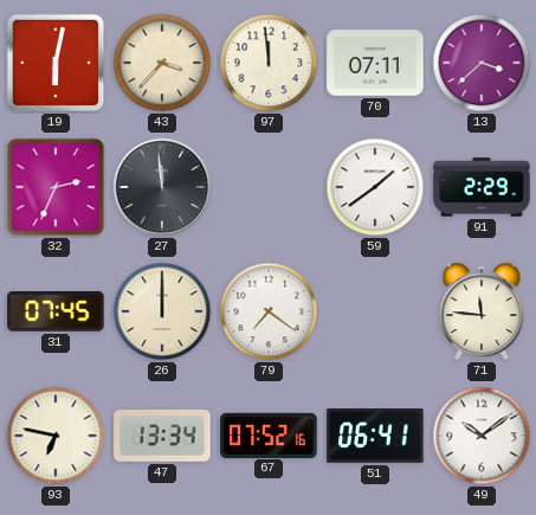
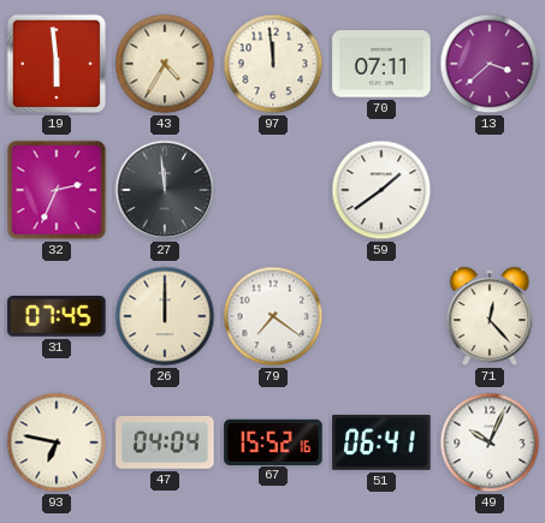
19: 6:02 -> 5:59 (57, 64)
43: 3:37 -> 4:35 (165, 64)
91: 2:29 -> none (482, 187)
71: 11:46 -> 12:23 (490, 316)
47: 13:34 -> 04:04 (165, 444)
67: 07:52 -> 15:52 (273, 441)
49: 10:09 -> 10:04 (490, 442)
